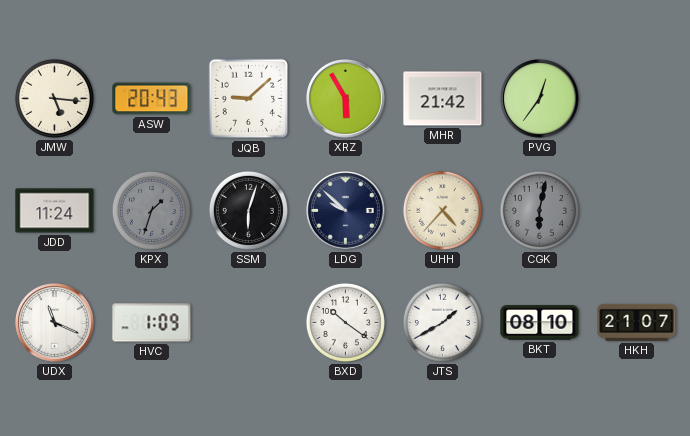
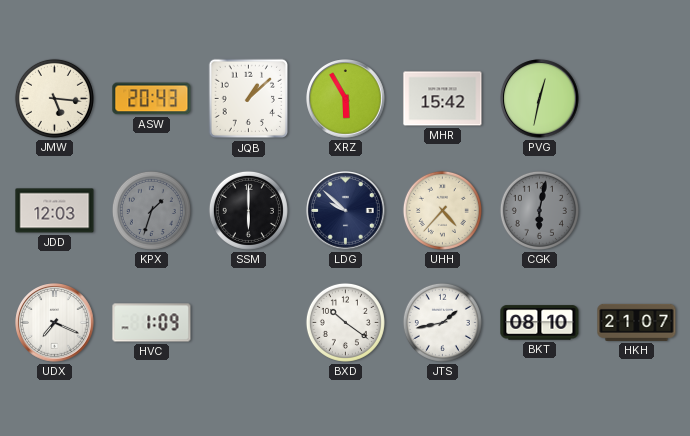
JQB: 9:08 -> 1:08 (249, 99)
MHR: 21:42 -> 15:42 (443, 99)
PVG: 12:36 -> 12:32 (540, 99)
JDD: 11:24 -> 12:03 (55, 211)
SSM: 6:03 -> 6:00 (248, 210)
UDX: 11:19 -> 7:19 (55, 323)
JTS: 1:40 -> 1:43 (442, 322)
